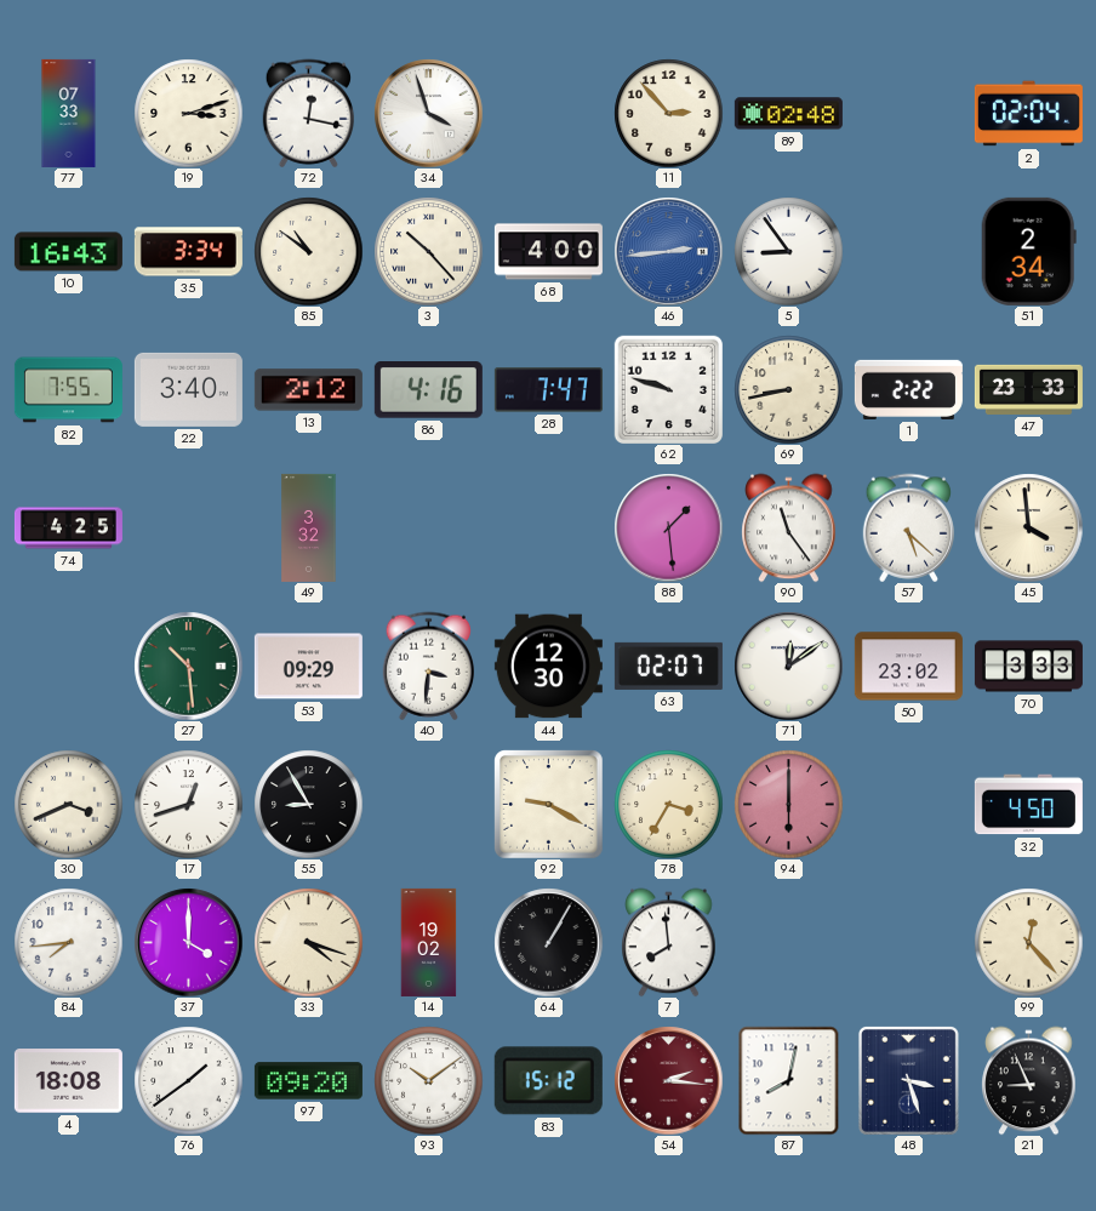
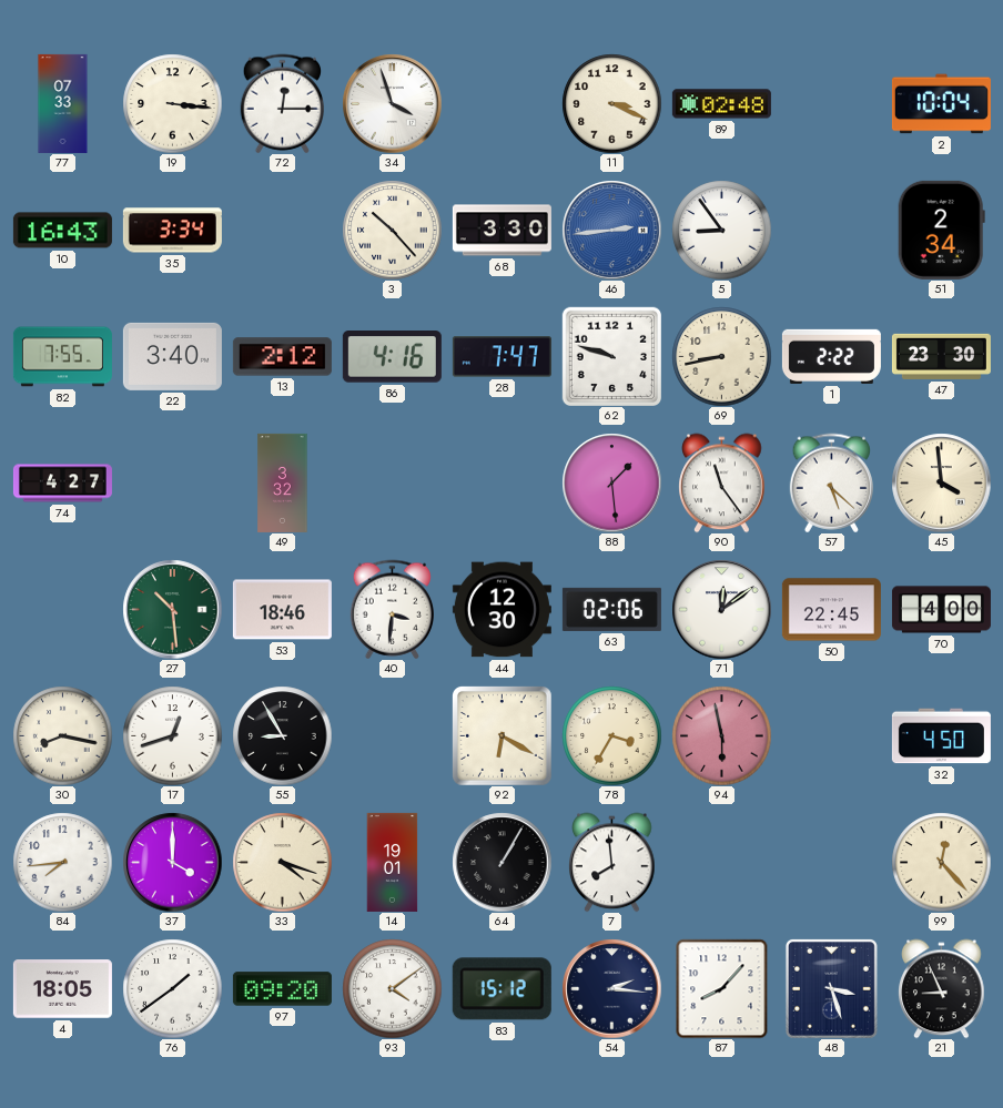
19: 3:12 -> 3:16 (172, 103)
72: 12:17 -> 12:15 (282, 103)
11: 2:53 -> 3:19 (611, 103)
2: 02:04 -> 10:04 (941, 104)
85: 10:51 -> none (308, 251)
68: 4:00 -> 3:30 (501, 231)
47: 23:33 -> 23:30 (941, 356)
74: 4:25 -> 4:27 (62, 484)
53: 09:29 -> 18:46 (282, 610)
63: 02:07 -> 02:06 (611, 609)
50: 23:02 -> 22:45 (831, 610)
70: 3:33 -> 4:00 (941, 610)
30: 3:41 -> 8:17 (62, 735)
92: 9:20 -> 6:20 (503, 736)
94: 6:00 -> 5:58 (721, 735)
14: 19:02 -> 19:01 (393, 862)
4: 18:08 -> 18:05 (62, 989)
93: 10:09 -> 4:09 (392, 988)
54 dial: burgundy -> navy (611, 988)
87: 8:02 -> 8:07 (722, 988)
